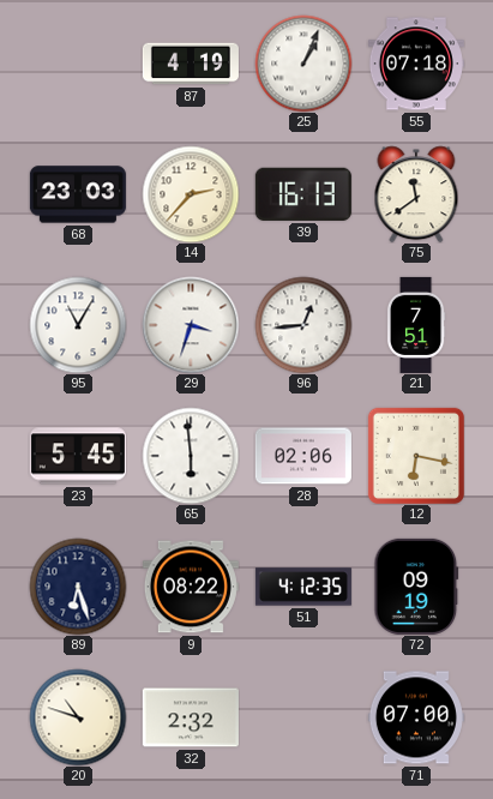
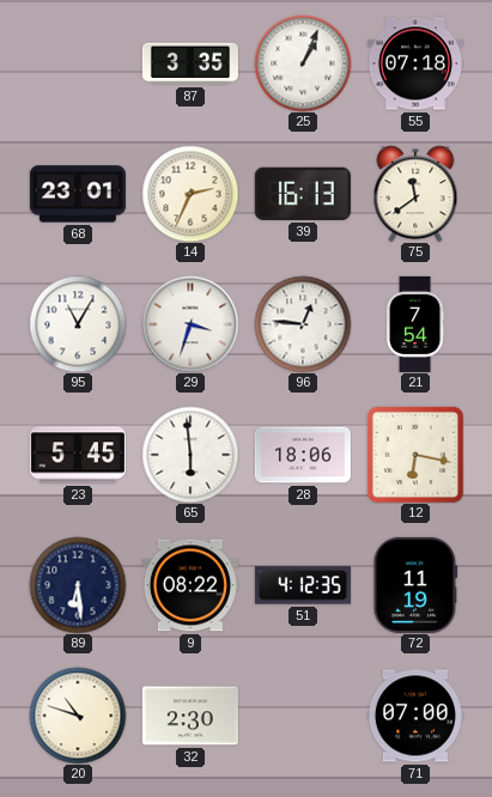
87: 4:19 -> 3:35 (190, 63)
68: 23:03 -> 23:01 (78, 194)
14: 2:37 -> 2:34 (190, 194)
96: 12:44 -> 12:46 (303, 324)
21: 7:51 -> 7:54 (415, 324)
28: 02:06 -> 18:06 (303, 455)
89: 6:27 -> 6:29 (78, 585)
72: 09:19 -> 11:19 (415, 585)
32: 2:32 -> 2:30 (190, 716)
